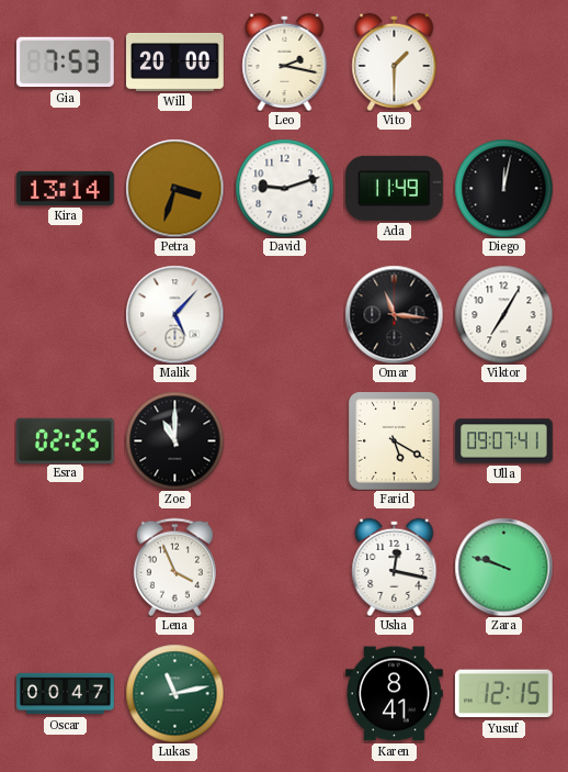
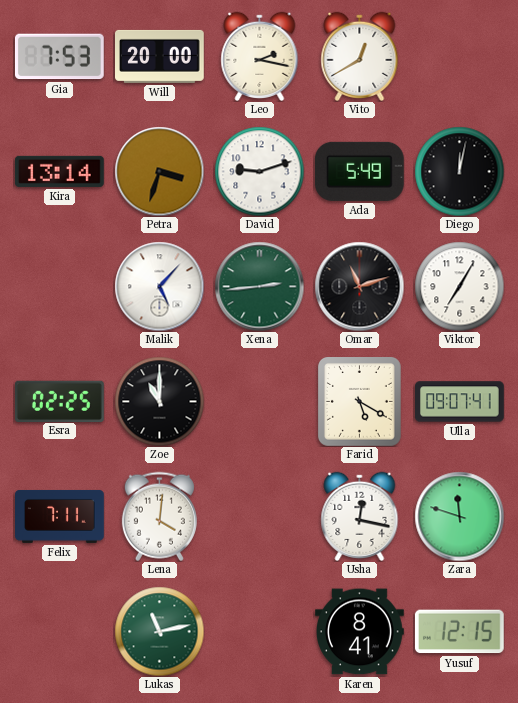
Vito: 1:30 -> 12:40 (360, 56)
Ada: 11:49 -> 5:49 (359, 171)
Xena: none -> 2:44 (259, 286)
Omar: 11:16 -> 11:12 (359, 286)
Felix: none -> 7:11 (60, 516)
Lena: 3:56 -> 4:01 (159, 516)
Zara: 9:48 -> 11:48 (459, 516)
Oscar: 00:47 -> none (66, 694)
